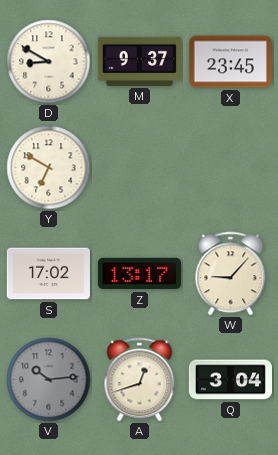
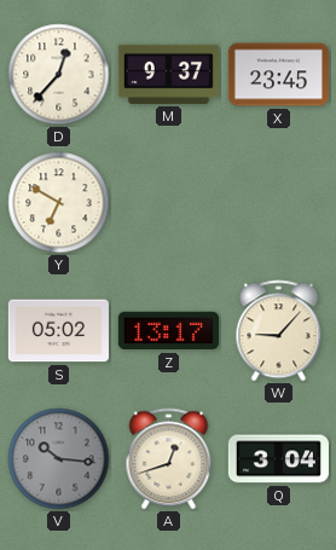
D: 8:50 -> 12:37 (59, 75)
S: 17:02 -> 05:02 (58, 331)
V: 10:14 -> 10:16 (59, 459)
